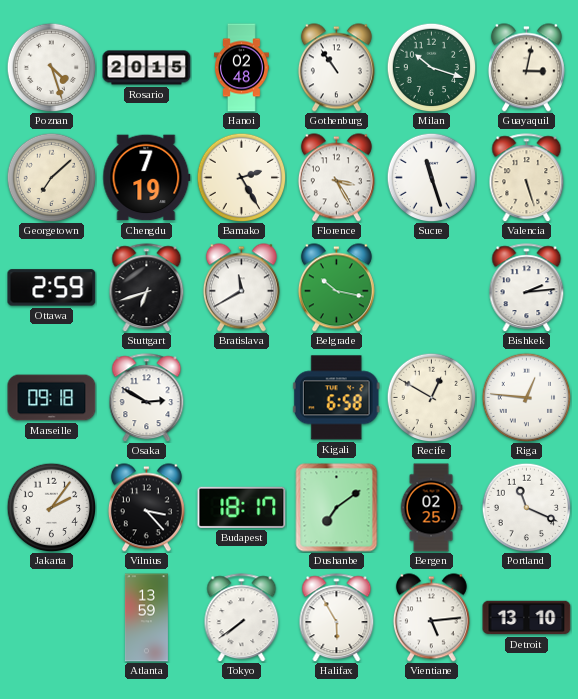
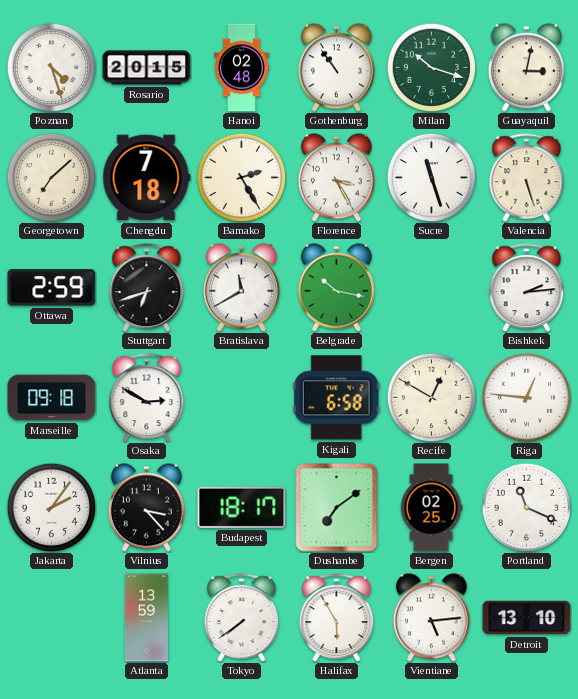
Chengdu: 7:19 -> 7:18 (147, 178)
